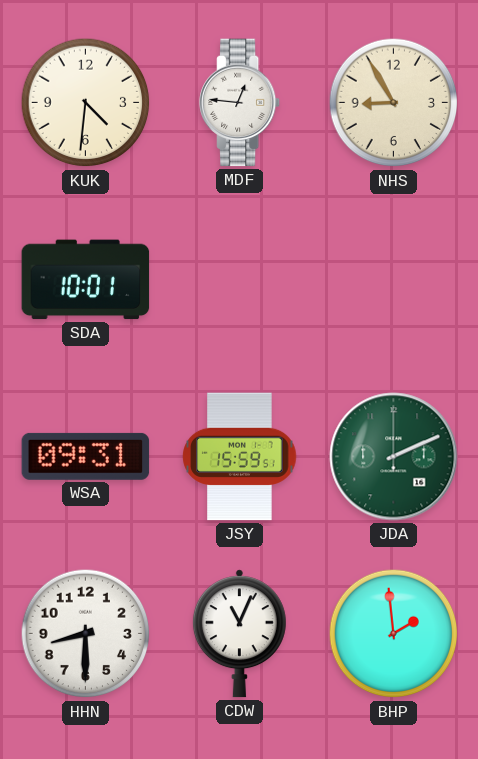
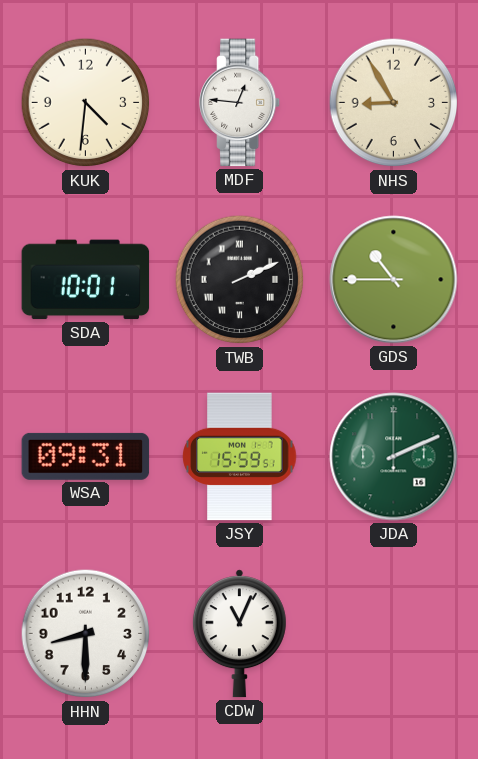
TWB: none -> 2:11 (240, 280)
GDS: none -> 10:45 (394, 280)
BHP: 1:59 -> none (394, 634)
